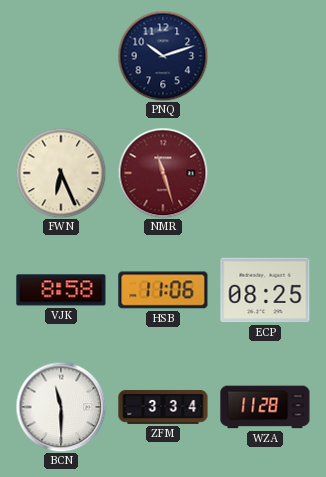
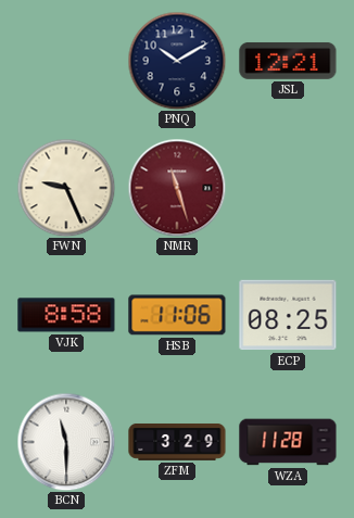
PNQ: 10:12 -> 10:10 (177, 61)
JSL: none -> 12:21 (288, 61)
FWN: 6:26 -> 9:26 (66, 188)
ZFM: 3:34 -> 3:29 (177, 442)
